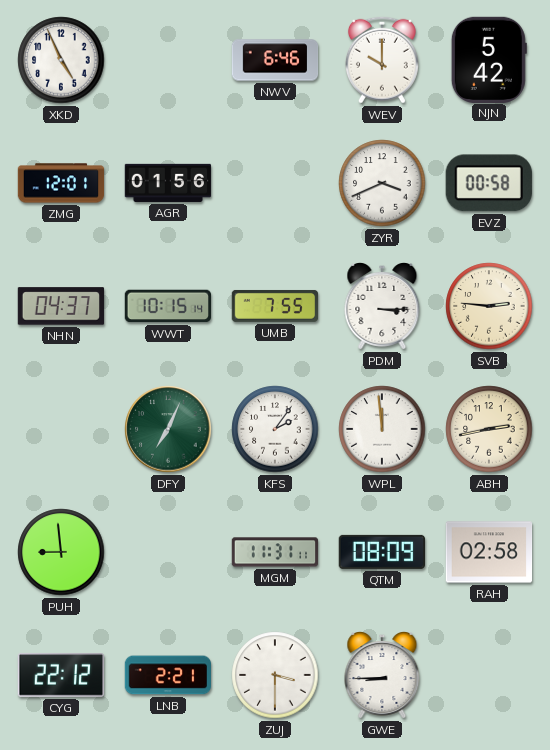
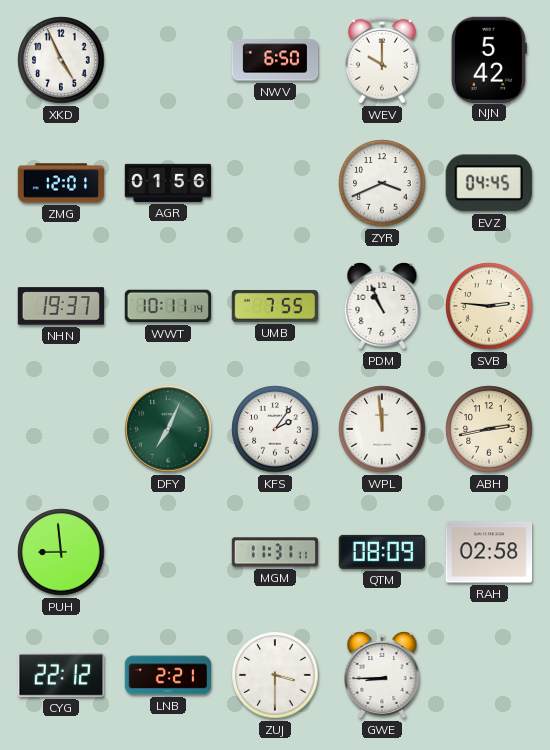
NWV: 6:46 -> 6:50 (275, 60)
EVZ: 00:58 -> 04:45 (489, 183)
NHN: 04:37 -> 19:37 (61, 306)
WWT: 10:15 -> 10:11 (167, 306)
PDM: 3:15 -> 10:56 (382, 307)
